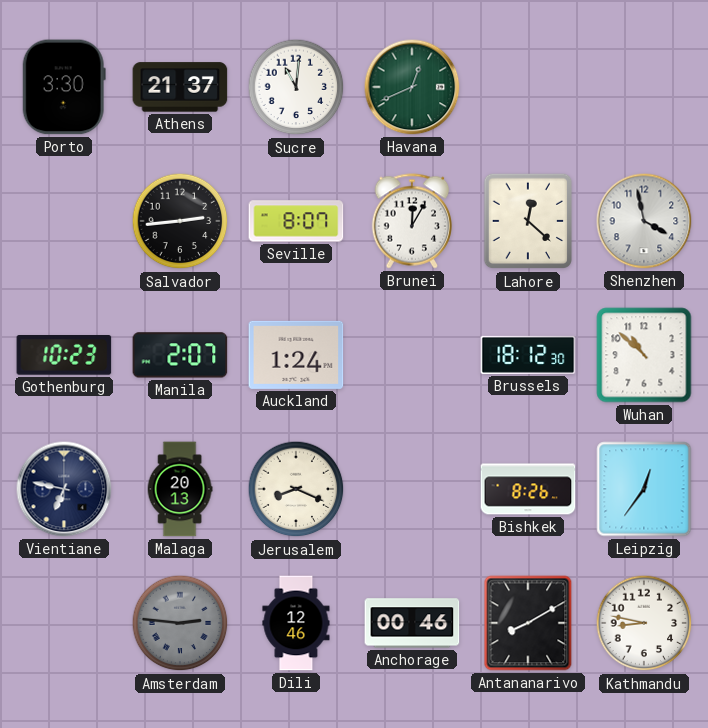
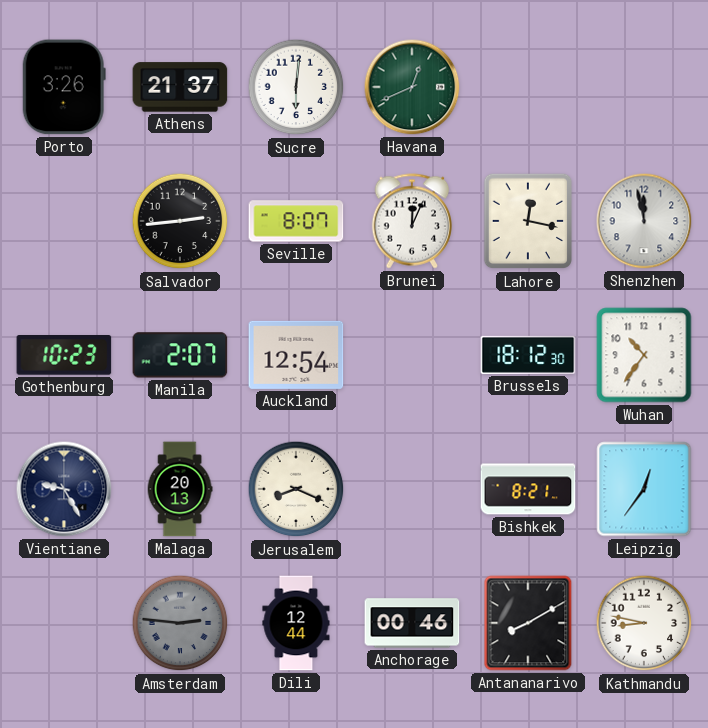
Porto: 3:30 -> 3:26 (64, 87)
Sucre: 11:01 -> 6:01 (296, 87)
Brunei: 12:05 -> 12:04 (412, 221)
Lahore: 12:22 -> 12:17 (528, 221)
Shenzhen: 3:58 -> 11:58 (644, 221)
Auckland: 1:24 -> 12:54 (296, 355)
Wuhan: 10:52 -> 10:36 (644, 355)
Vientiane: 6:47 -> 9:25 (64, 489)
Bishkek: 8:26 -> 8:21 (528, 489)
Dili: 12:46 -> 12:44 (296, 623)
